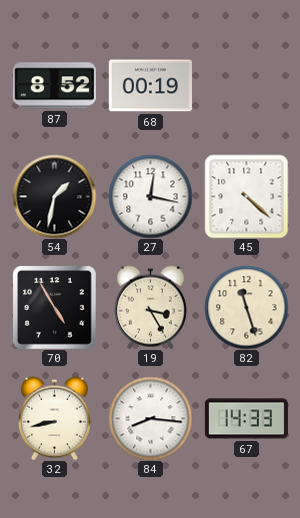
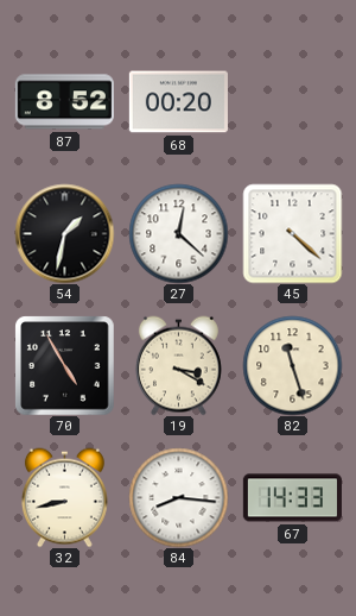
68: 00:19 -> 00:20 (178, 102)
27: 12:17 -> 12:22 (178, 233)
19: 3:25 -> 3:20 (178, 365)
